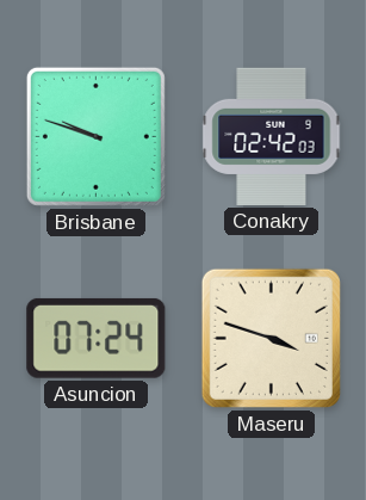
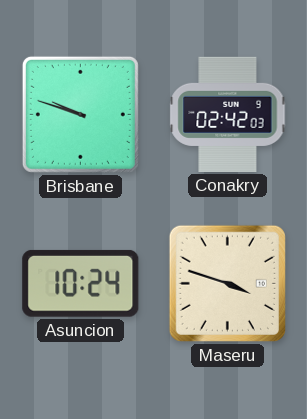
Asuncion: 07:24 -> 10:24 (81, 283)
